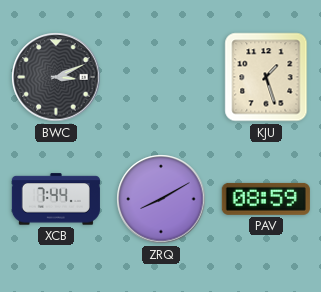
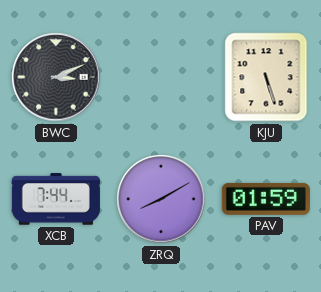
KJU: 1:27 -> 5:27 (266, 77)
PAV: 08:59 -> 01:59 (266, 199)
